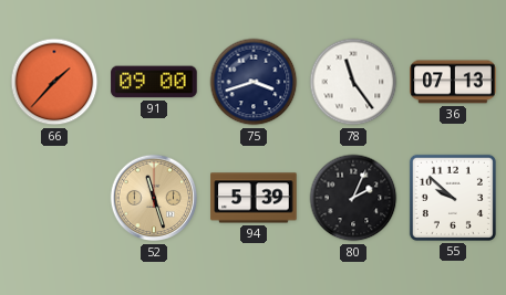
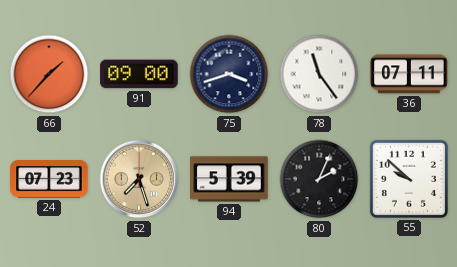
36: 07:13 -> 07:11 (409, 74)
24: none -> 07:23 (49, 179)
52: 11:27 -> 7:27 (139, 179)
